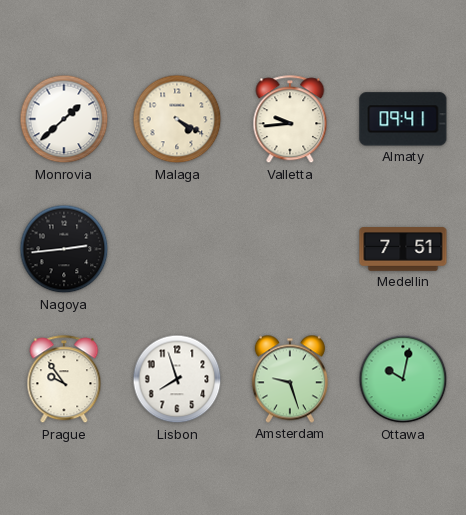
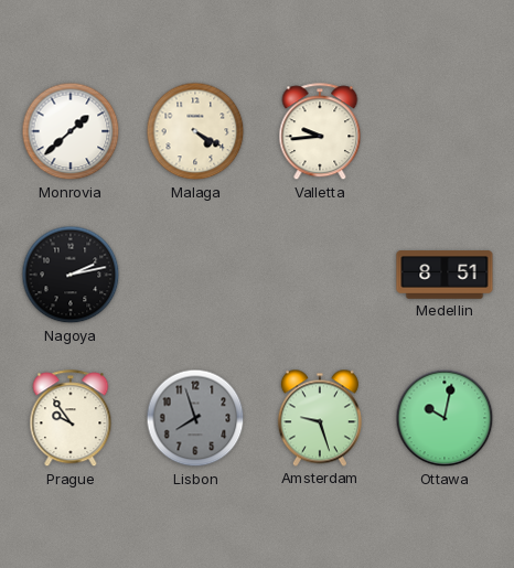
Almaty: 09:41 -> none (403, 119)
Nagoya: 2:44 -> 2:13 (71, 275)
Medellin: 7:51 -> 8:51 (445, 275)
Lisbon dial: white -> grey (195, 418)
